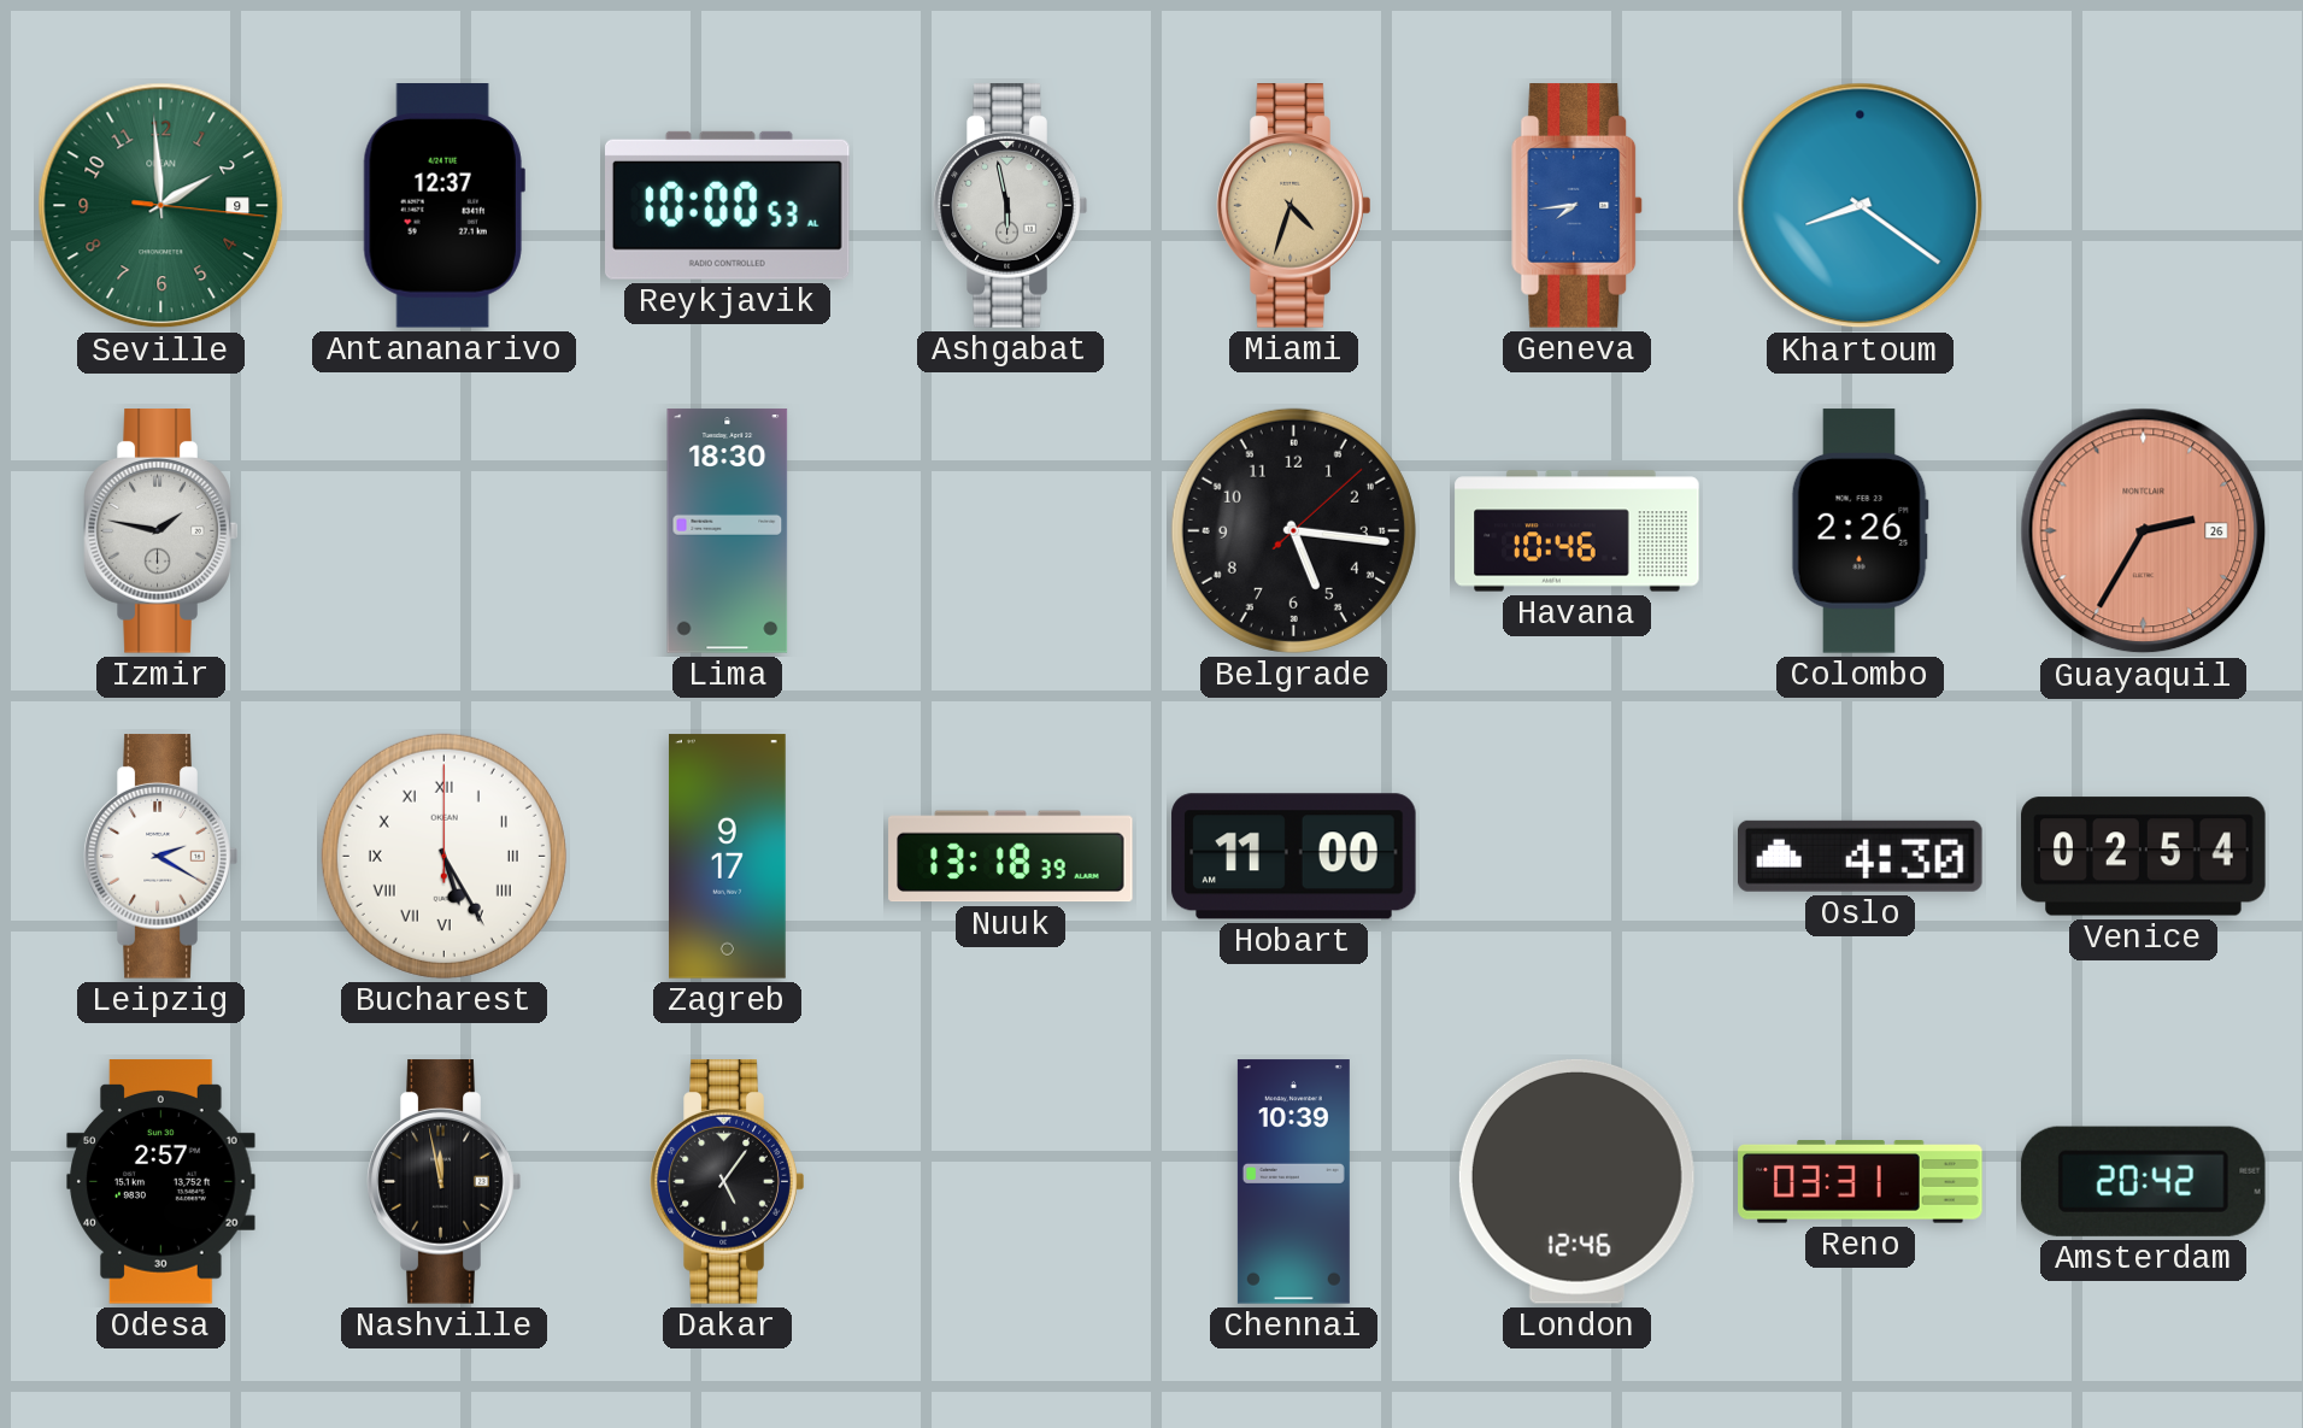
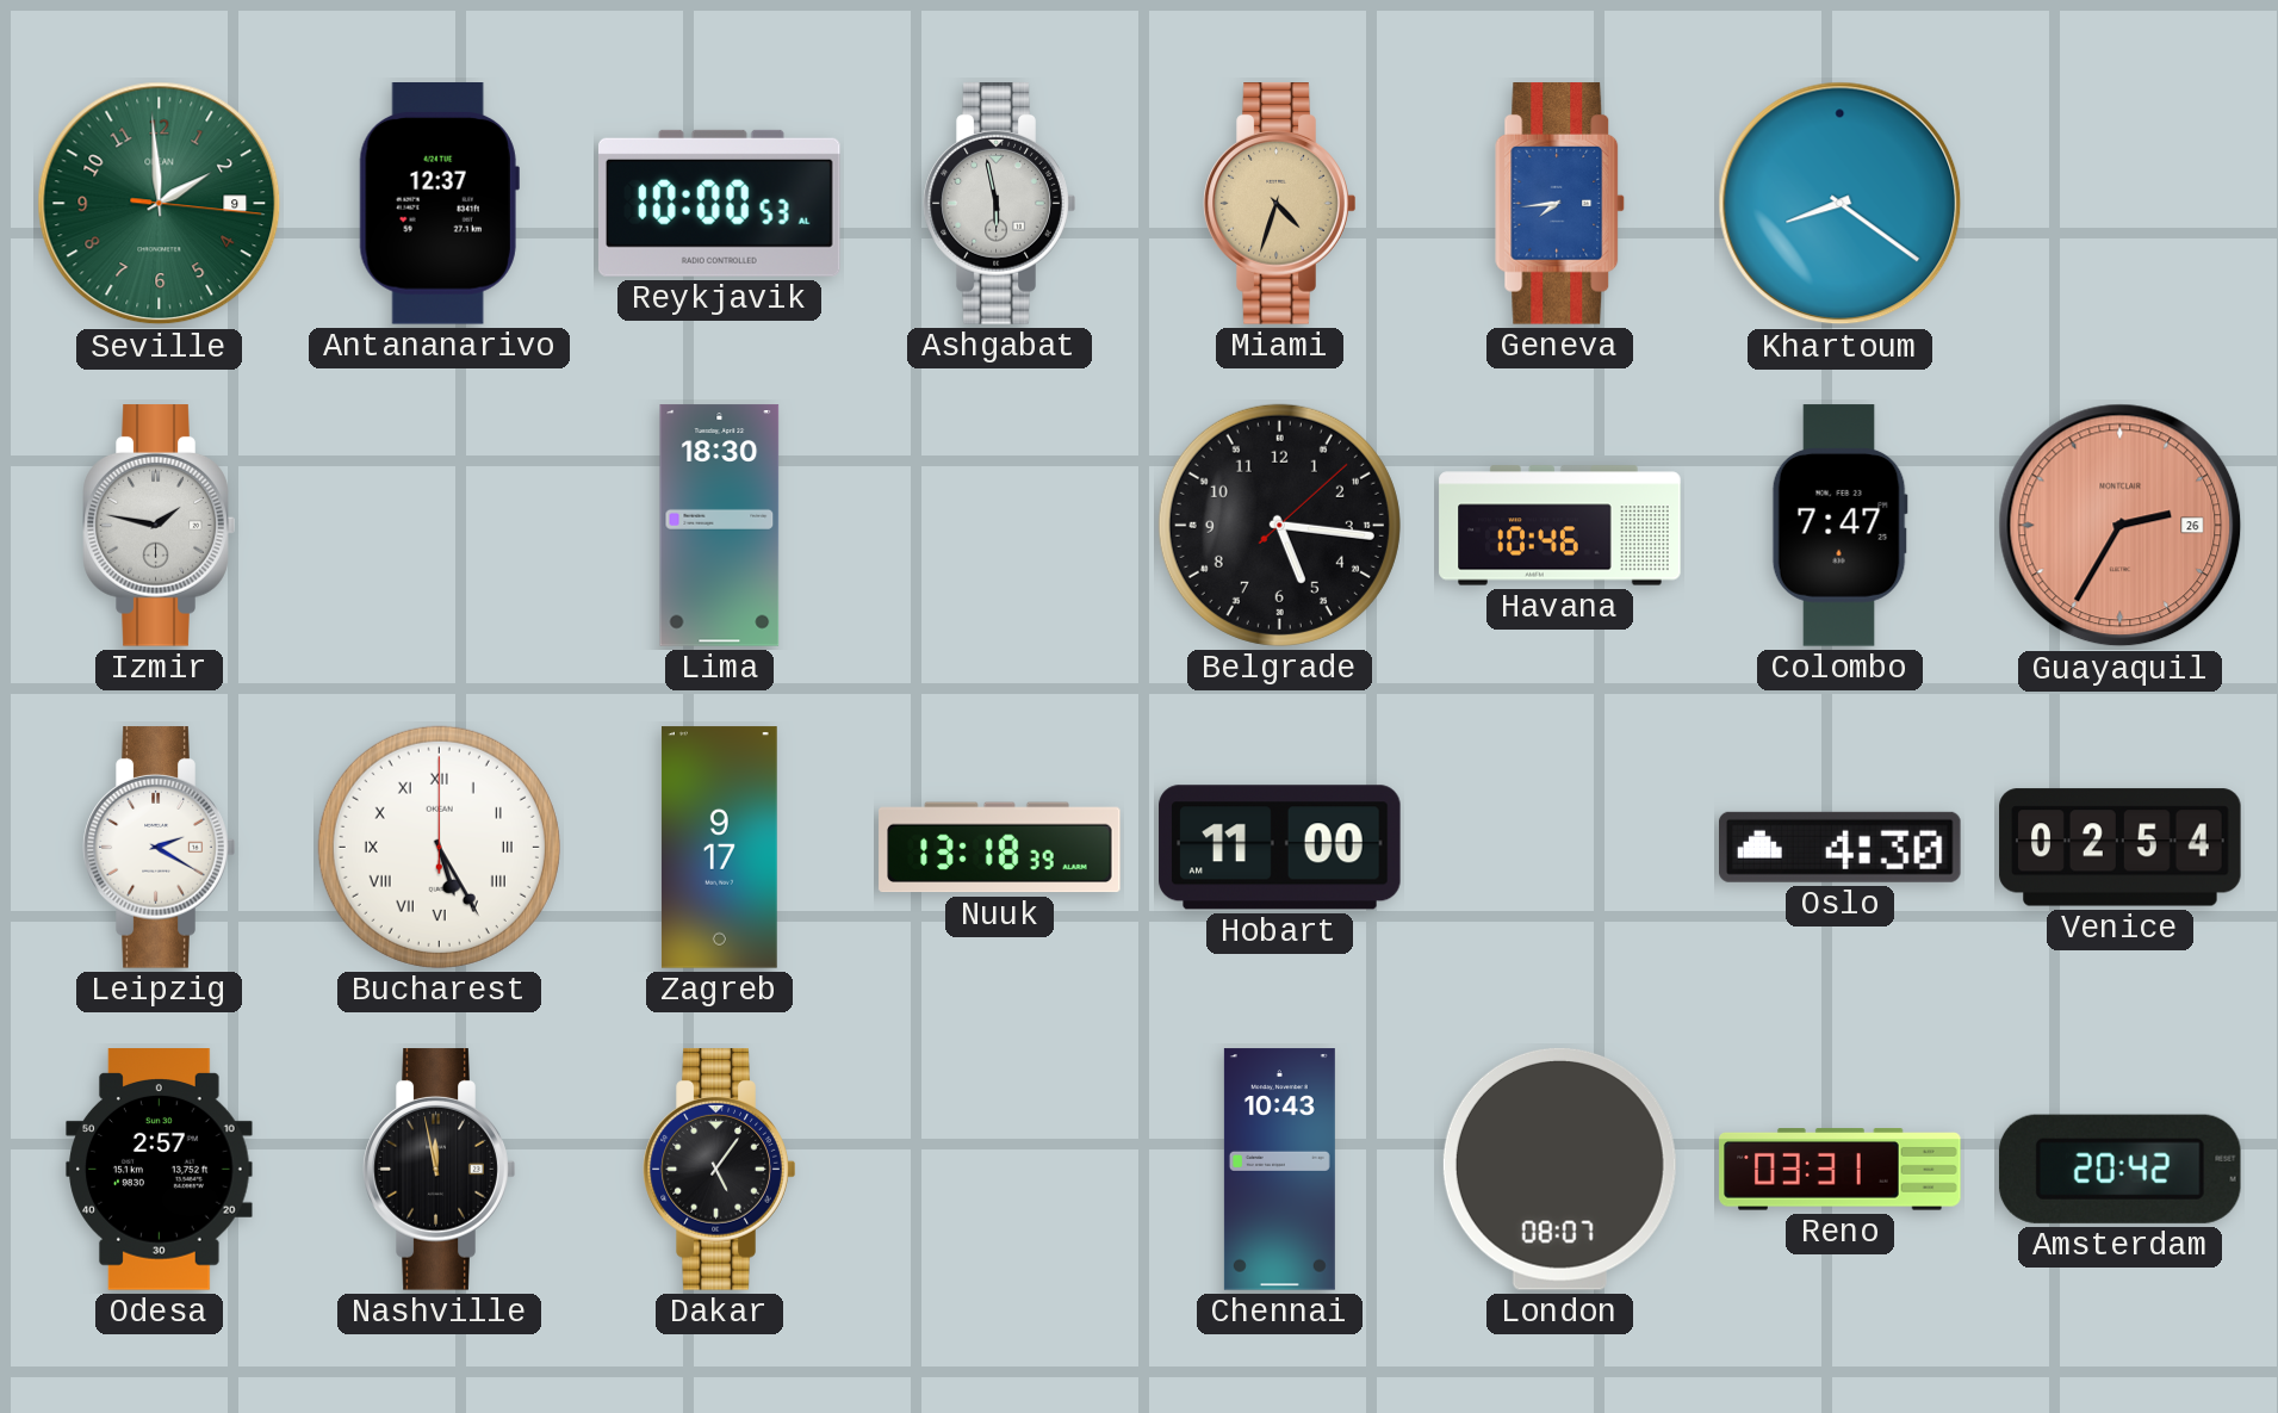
Colombo: 2:26 -> 7:47 (1839, 526)
Chennai: 10:39 -> 10:43 (1279, 1170)
London: 12:46 -> 08:07 (1559, 1169)
